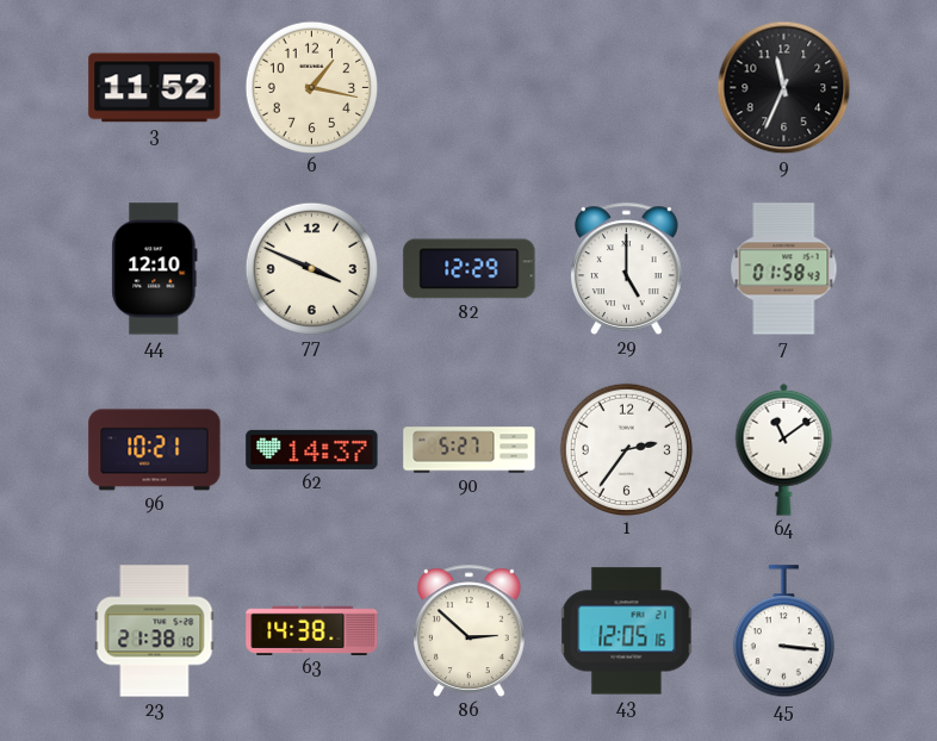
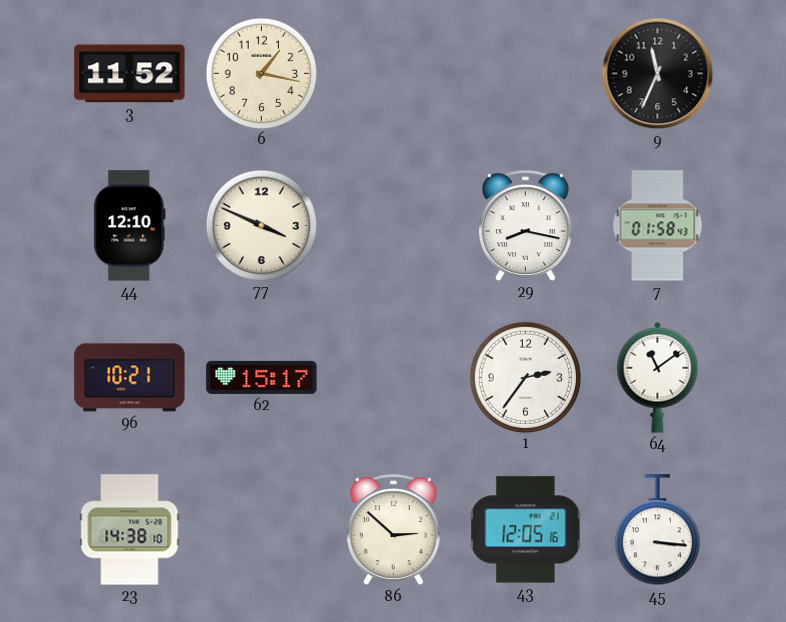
82: 12:29 -> none (470, 269)
29: 5:00 -> 8:17 (526, 225)
62: 14:37 -> 15:17 (262, 377)
90: 5:27 -> none (470, 450)
23: 21:38 -> 14:38 (130, 530)
63: 14:38 -> none (312, 630)
